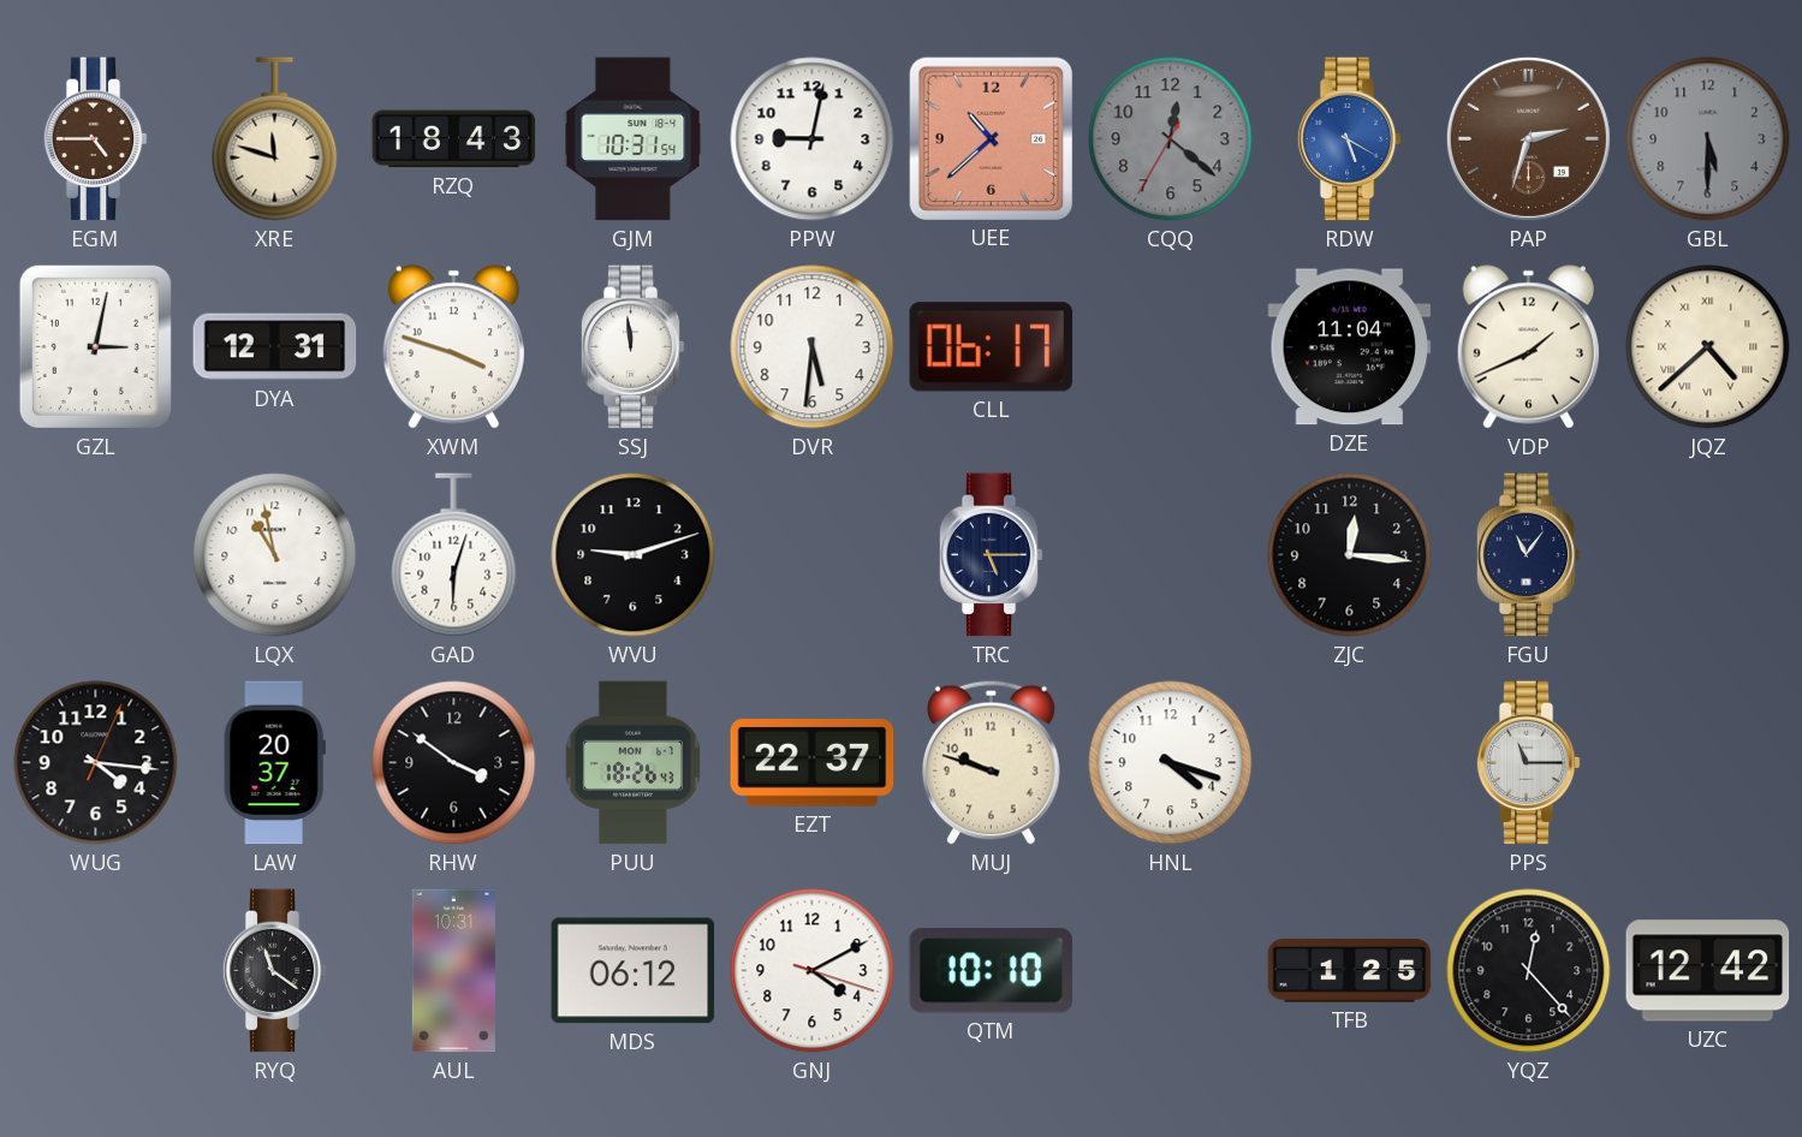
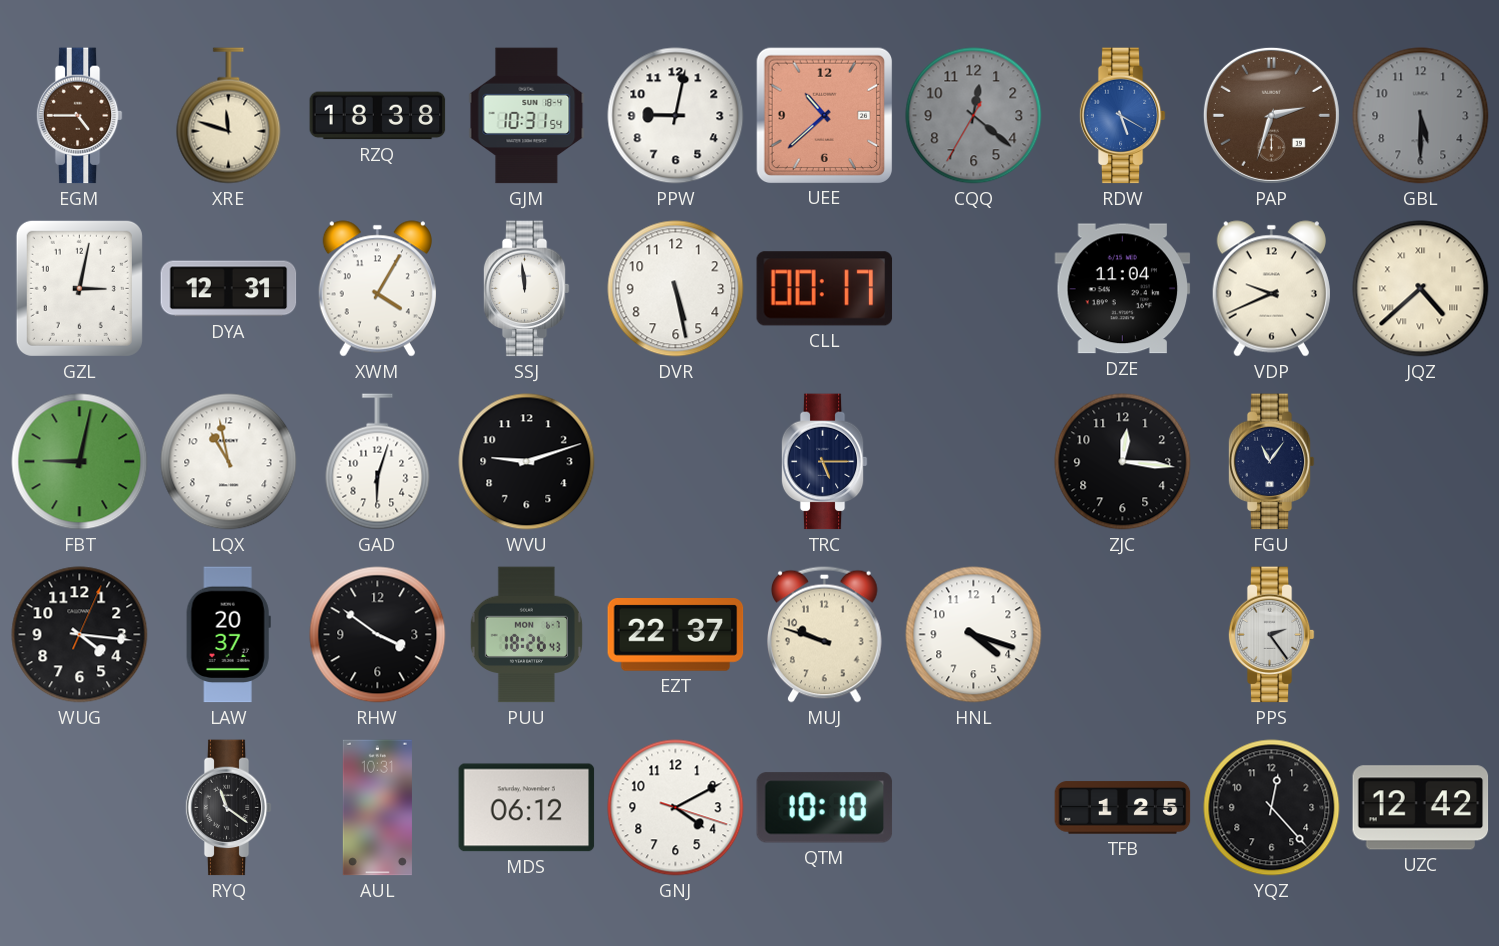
RZQ: 18:43 -> 18:38 (378, 116)
XWM: 3:48 -> 4:05 (377, 289)
DVR: 5:31 -> 5:28 (676, 289)
CLL: 06:17 -> 00:17 (825, 289)
VDP: 1:41 -> 9:41 (1271, 289)
FBT: none -> 9:02 (80, 462)
PPS: 11:15 -> 2:24 (1271, 635)
